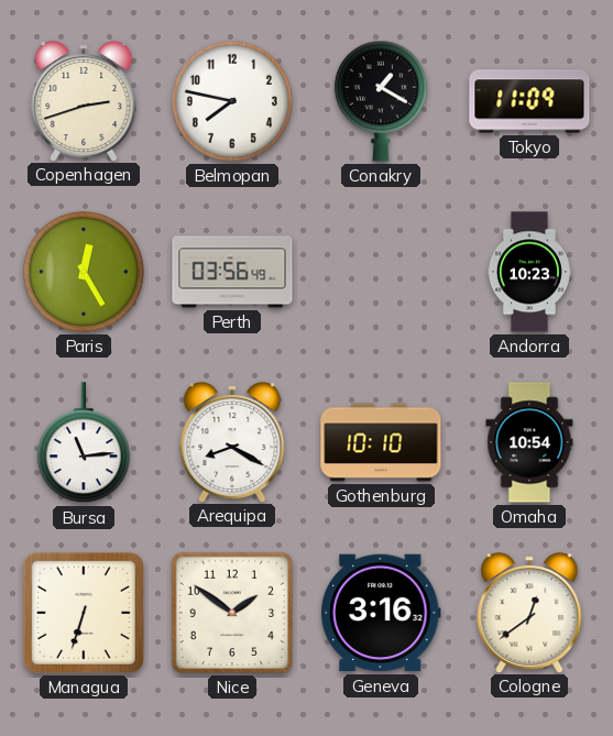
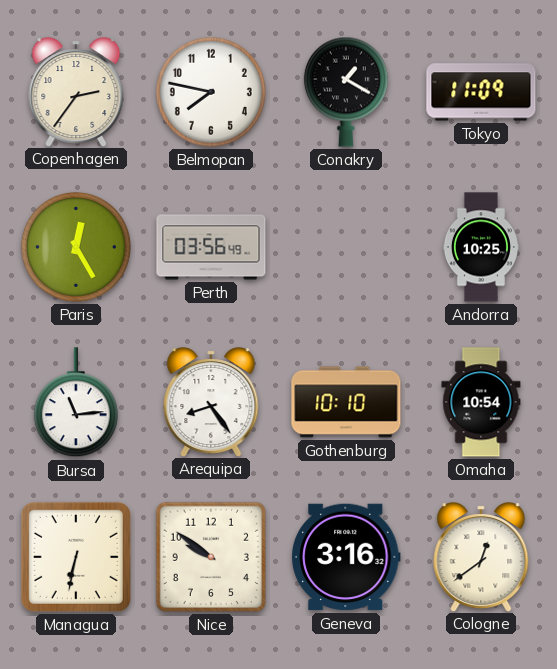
Copenhagen: 2:42 -> 2:36 (76, 92)
Andorra: 10:23 -> 10:25 (481, 247)
Arequipa: 8:20 -> 8:24 (211, 402)
Managua: 6:33 -> 6:32 (76, 557)
Nice: 1:51 -> 9:51 (211, 557)
